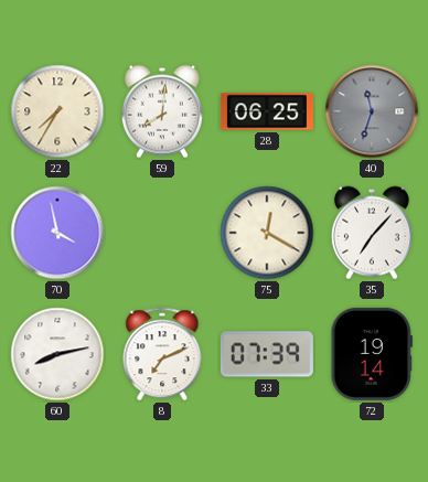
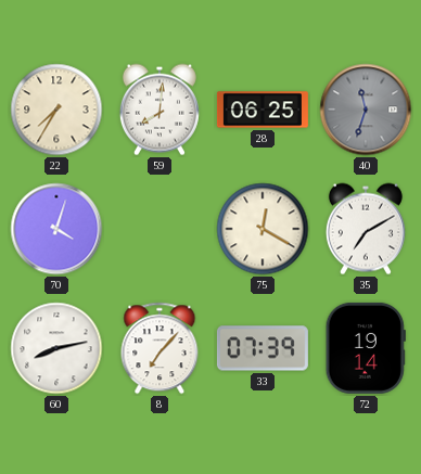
70: 3:58 -> 4:03 (56, 229)
35: 7:07 -> 7:10 (366, 229)
8: 7:11 -> 7:07 (160, 348)
